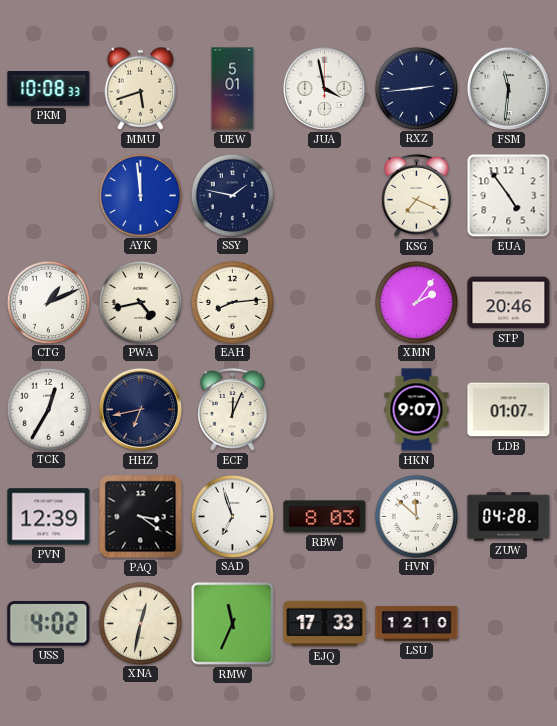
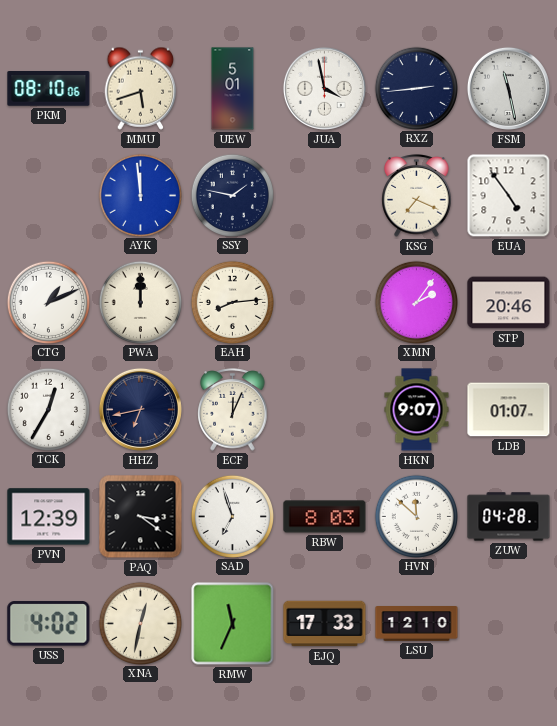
PKM: 10:08 -> 08:10 (49, 89)
FSM: 11:31 -> 11:28 (508, 88)
PWA: 4:43 -> 12:00 (140, 302)
